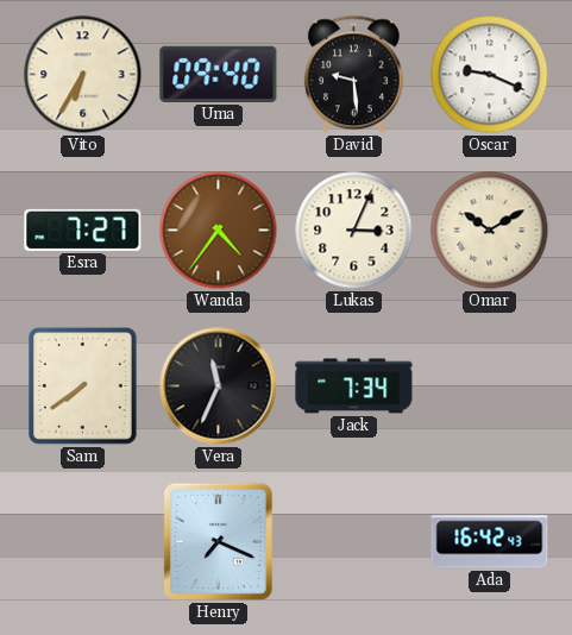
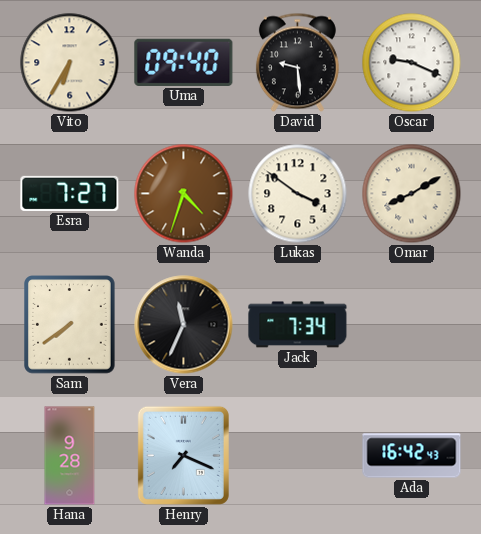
Wanda: 4:36 -> 4:33 (184, 194)
Lukas: 3:04 -> 3:51 (298, 194)
Omar: 10:10 -> 8:10 (412, 194)
Hana: none -> 9:28 (70, 456)
